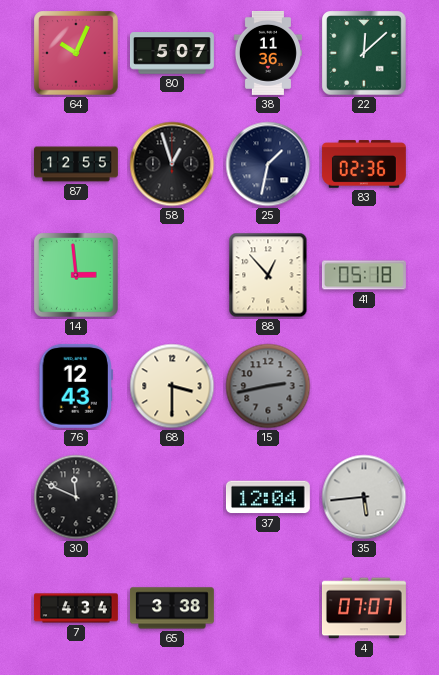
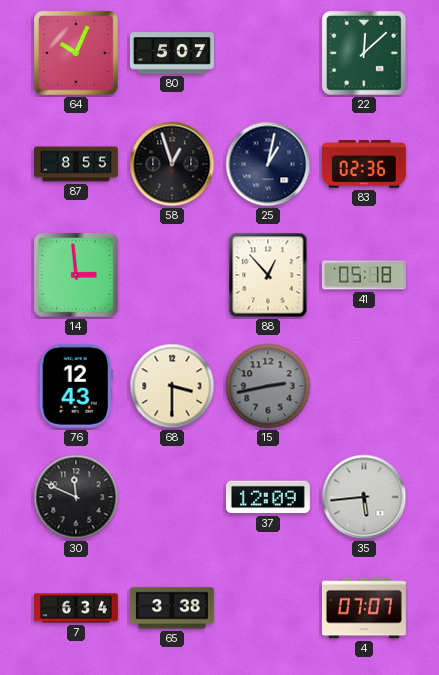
38: 11:36 -> none (268, 53)
87: 12:55 -> 8:55 (77, 164)
25: 1:32 -> 1:02 (268, 164)
37: 12:04 -> 12:09 (268, 497)
7: 4:34 -> 6:34 (77, 608)
